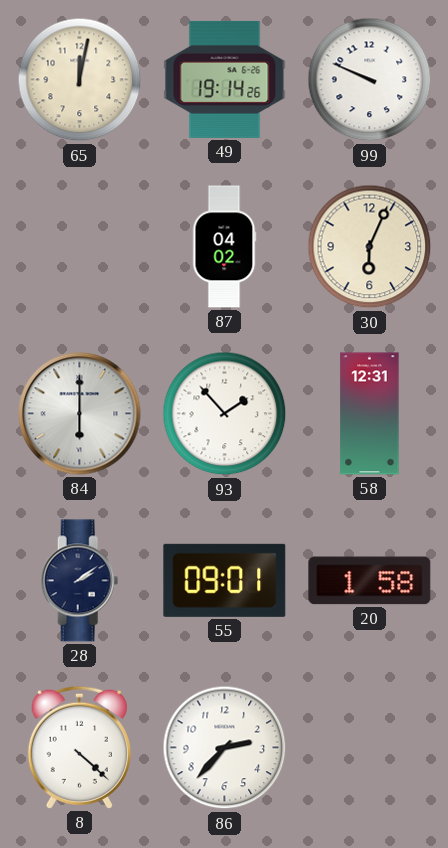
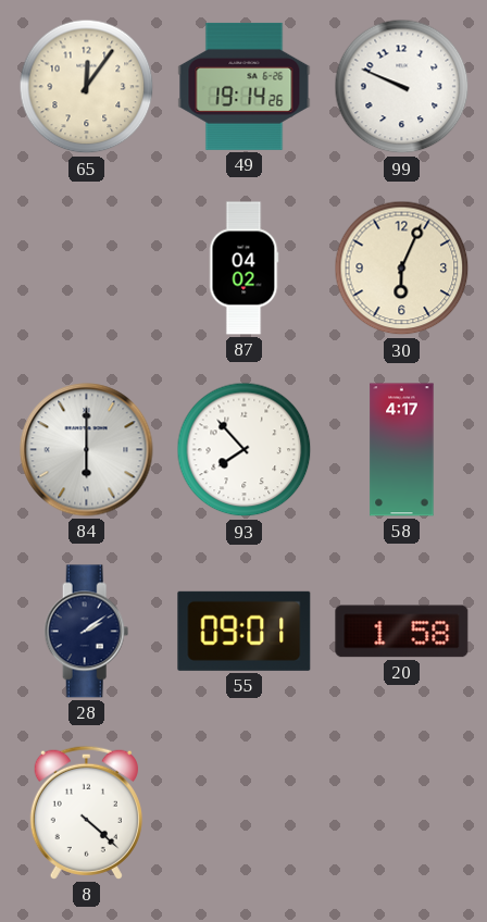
65: 12:02 -> 12:06 (87, 87)
93: 1:53 -> 7:53 (245, 450)
58: 12:31 -> 4:17 (402, 450)
86: 2:37 -> none (225, 748)
